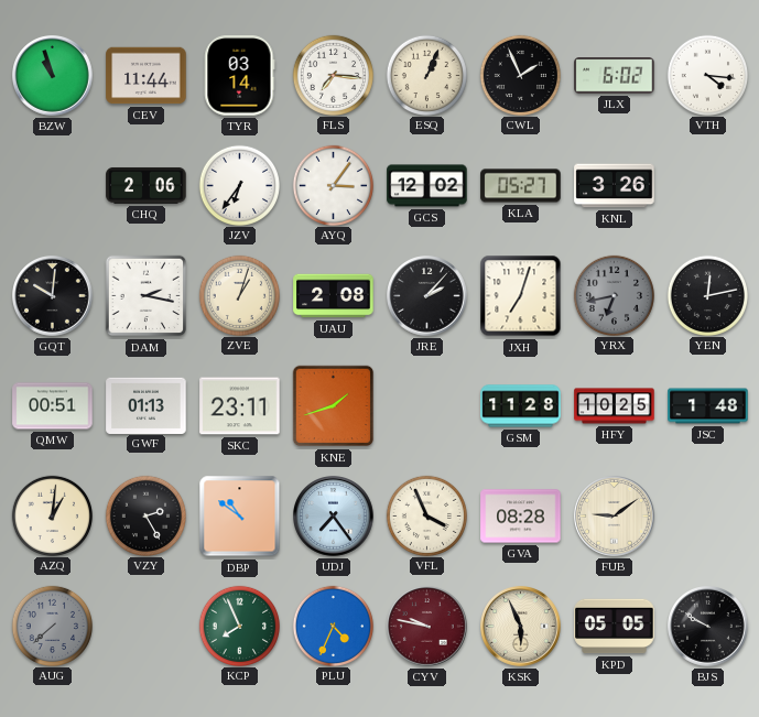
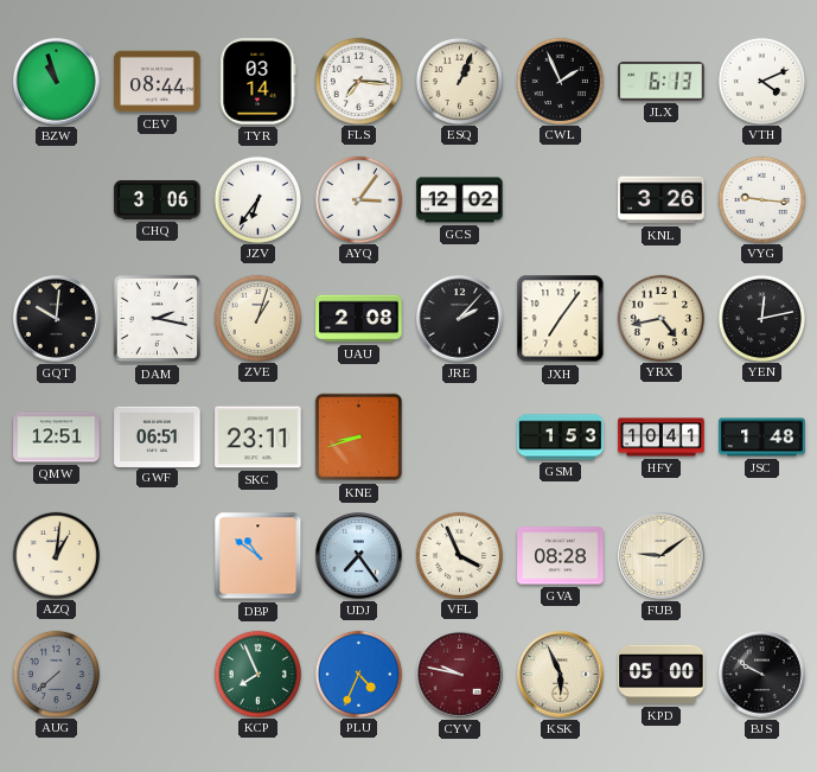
CEV: 11:44 -> 08:44 (158, 82)
JLX: 6:02 -> 6:13 (662, 82)
VTH: 4:16 -> 4:11 (761, 81)
CHQ: 2:06 -> 3:06 (158, 200)
KLA: 05:27 -> none (521, 186)
VYG: none -> 9:16 (761, 199)
JXH: 7:03 -> 7:06 (561, 319)
YRX: 6:43 -> 4:43 (660, 318)
YRX dial: grey -> cream (660, 318)
QMW: 00:51 -> 12:51 (57, 438)
GWF: 01:13 -> 06:51 (158, 436)
KNE: 1:42 -> 8:42 (359, 438)
GSM: 11:28 -> 1:53 (561, 438)
HFY: 10:25 -> 10:41 (662, 438)
VZY: 2:25 -> none (145, 515)
KPD: 05:05 -> 05:00 (662, 675)
